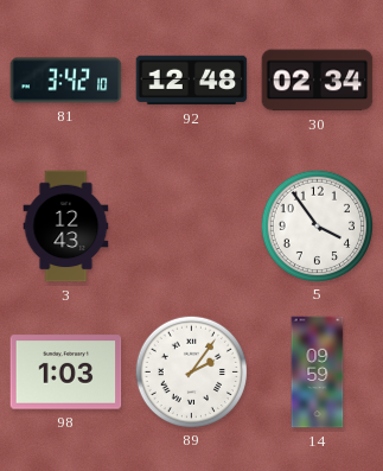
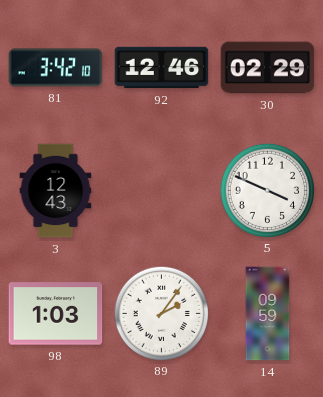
92: 12:48 -> 12:46 (162, 68)
30: 02:34 -> 02:29 (268, 68)
5: 3:54 -> 3:49 (267, 190)
